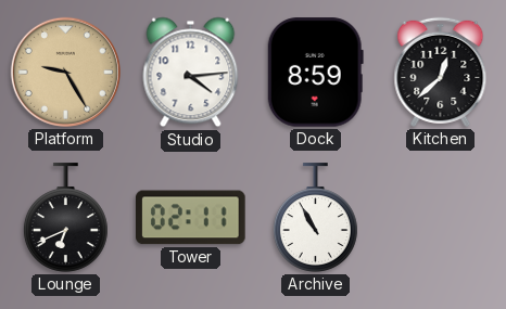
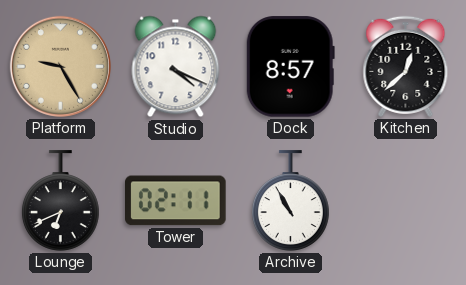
Studio: 4:14 -> 4:19 (176, 67)
Dock: 8:59 -> 8:57 (290, 67)
